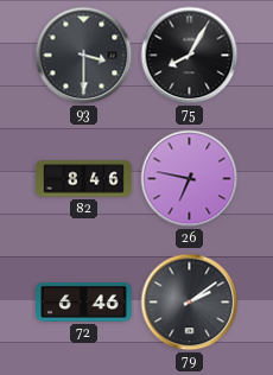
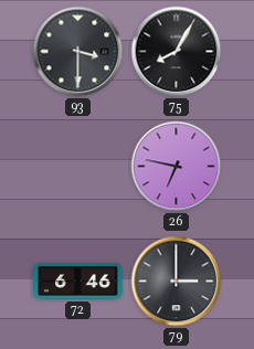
82: 8:46 -> none (84, 179)
79: 2:09 -> 3:00 (177, 282)
